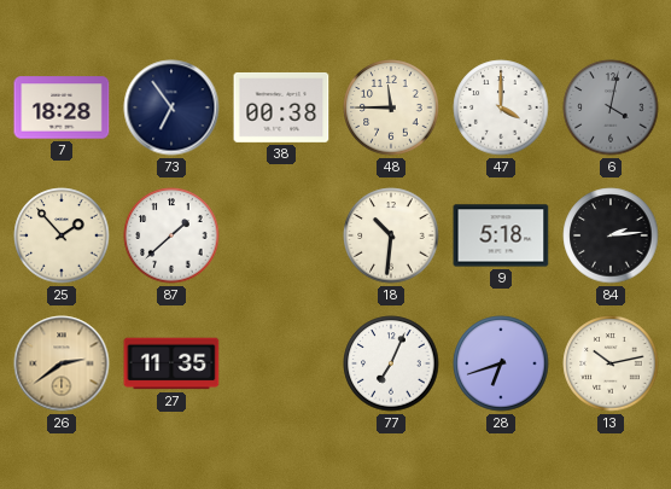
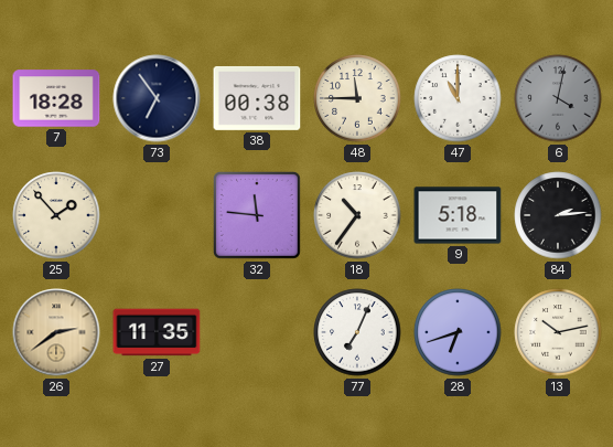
47: 4:00 -> 11:00 (458, 98)
87: 1:38 -> none (171, 235)
32: none -> 11:46 (258, 216)
18: 10:31 -> 10:36 (357, 215)
